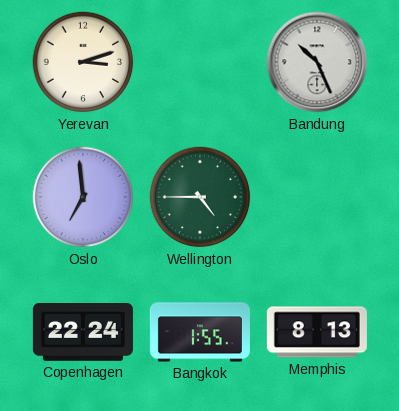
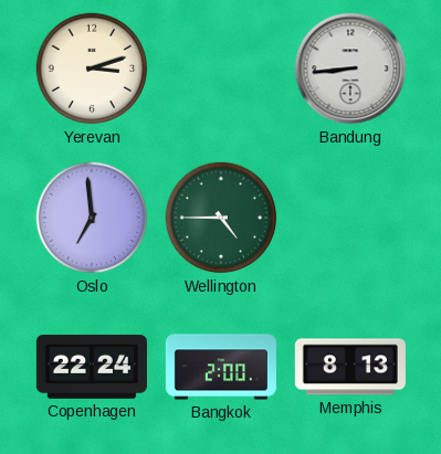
Bandung: 10:26 -> 8:44 (350, 68)
Bangkok: 1:55 -> 2:00 (221, 367)
